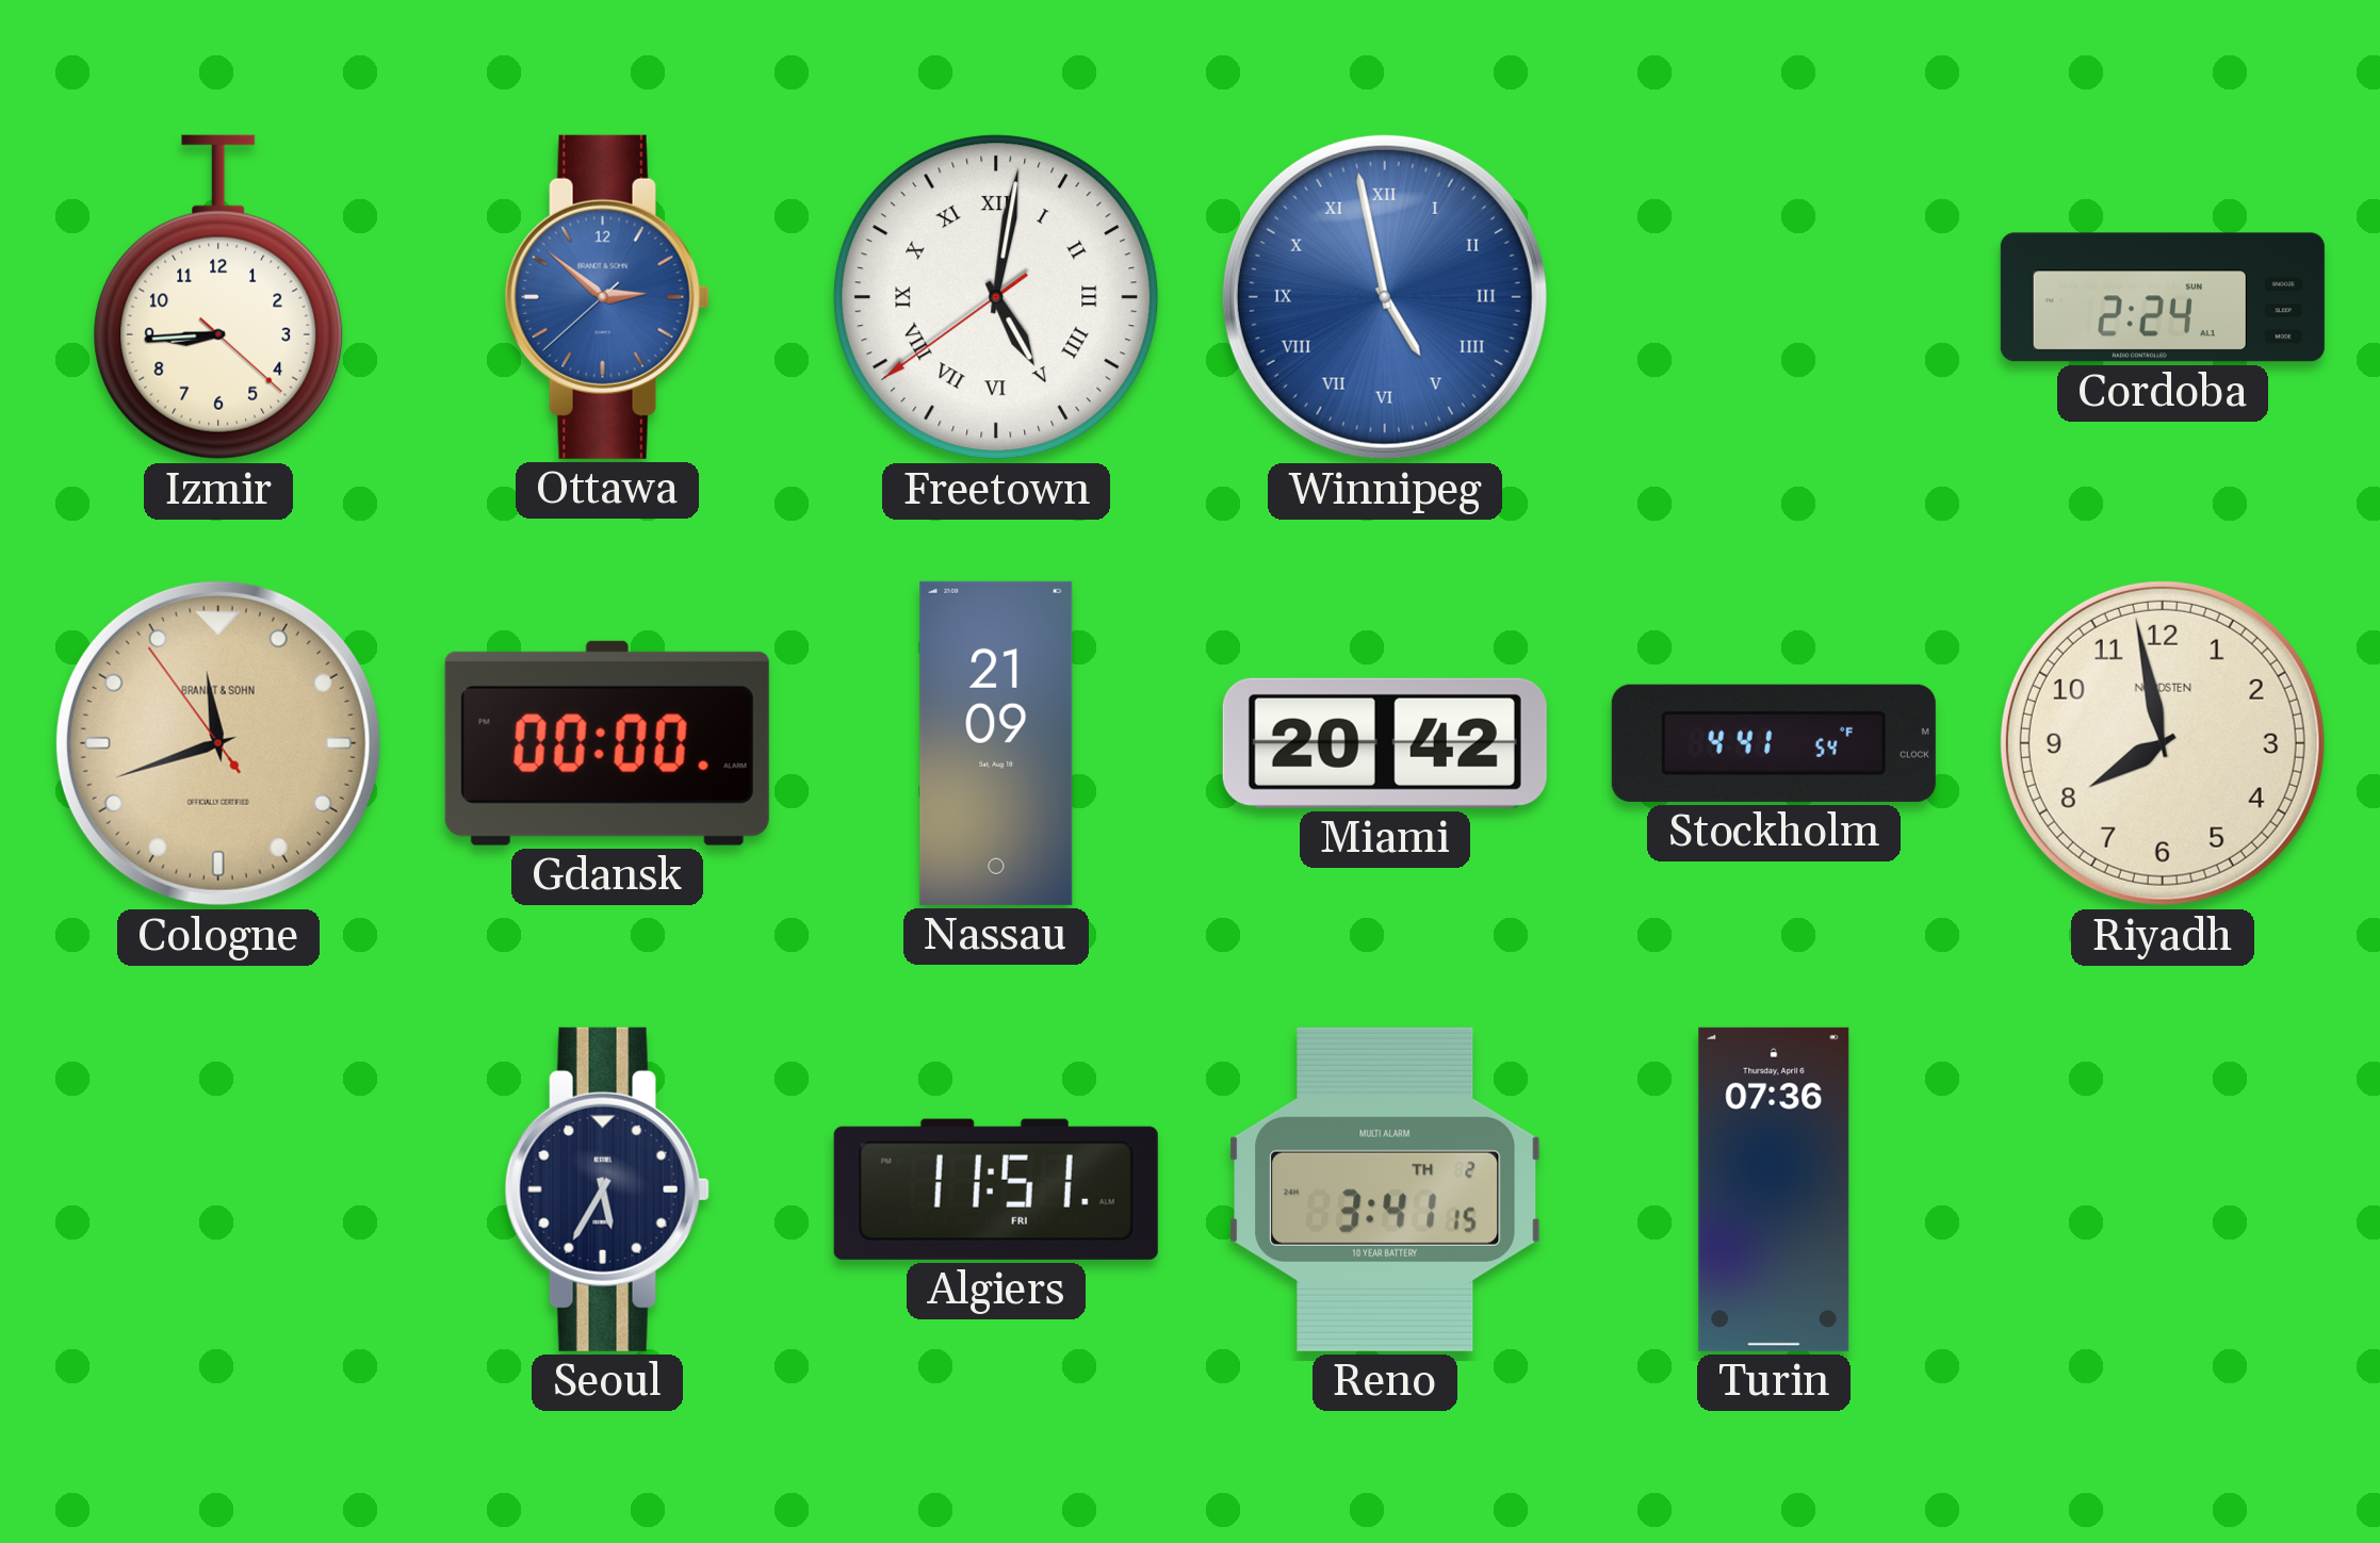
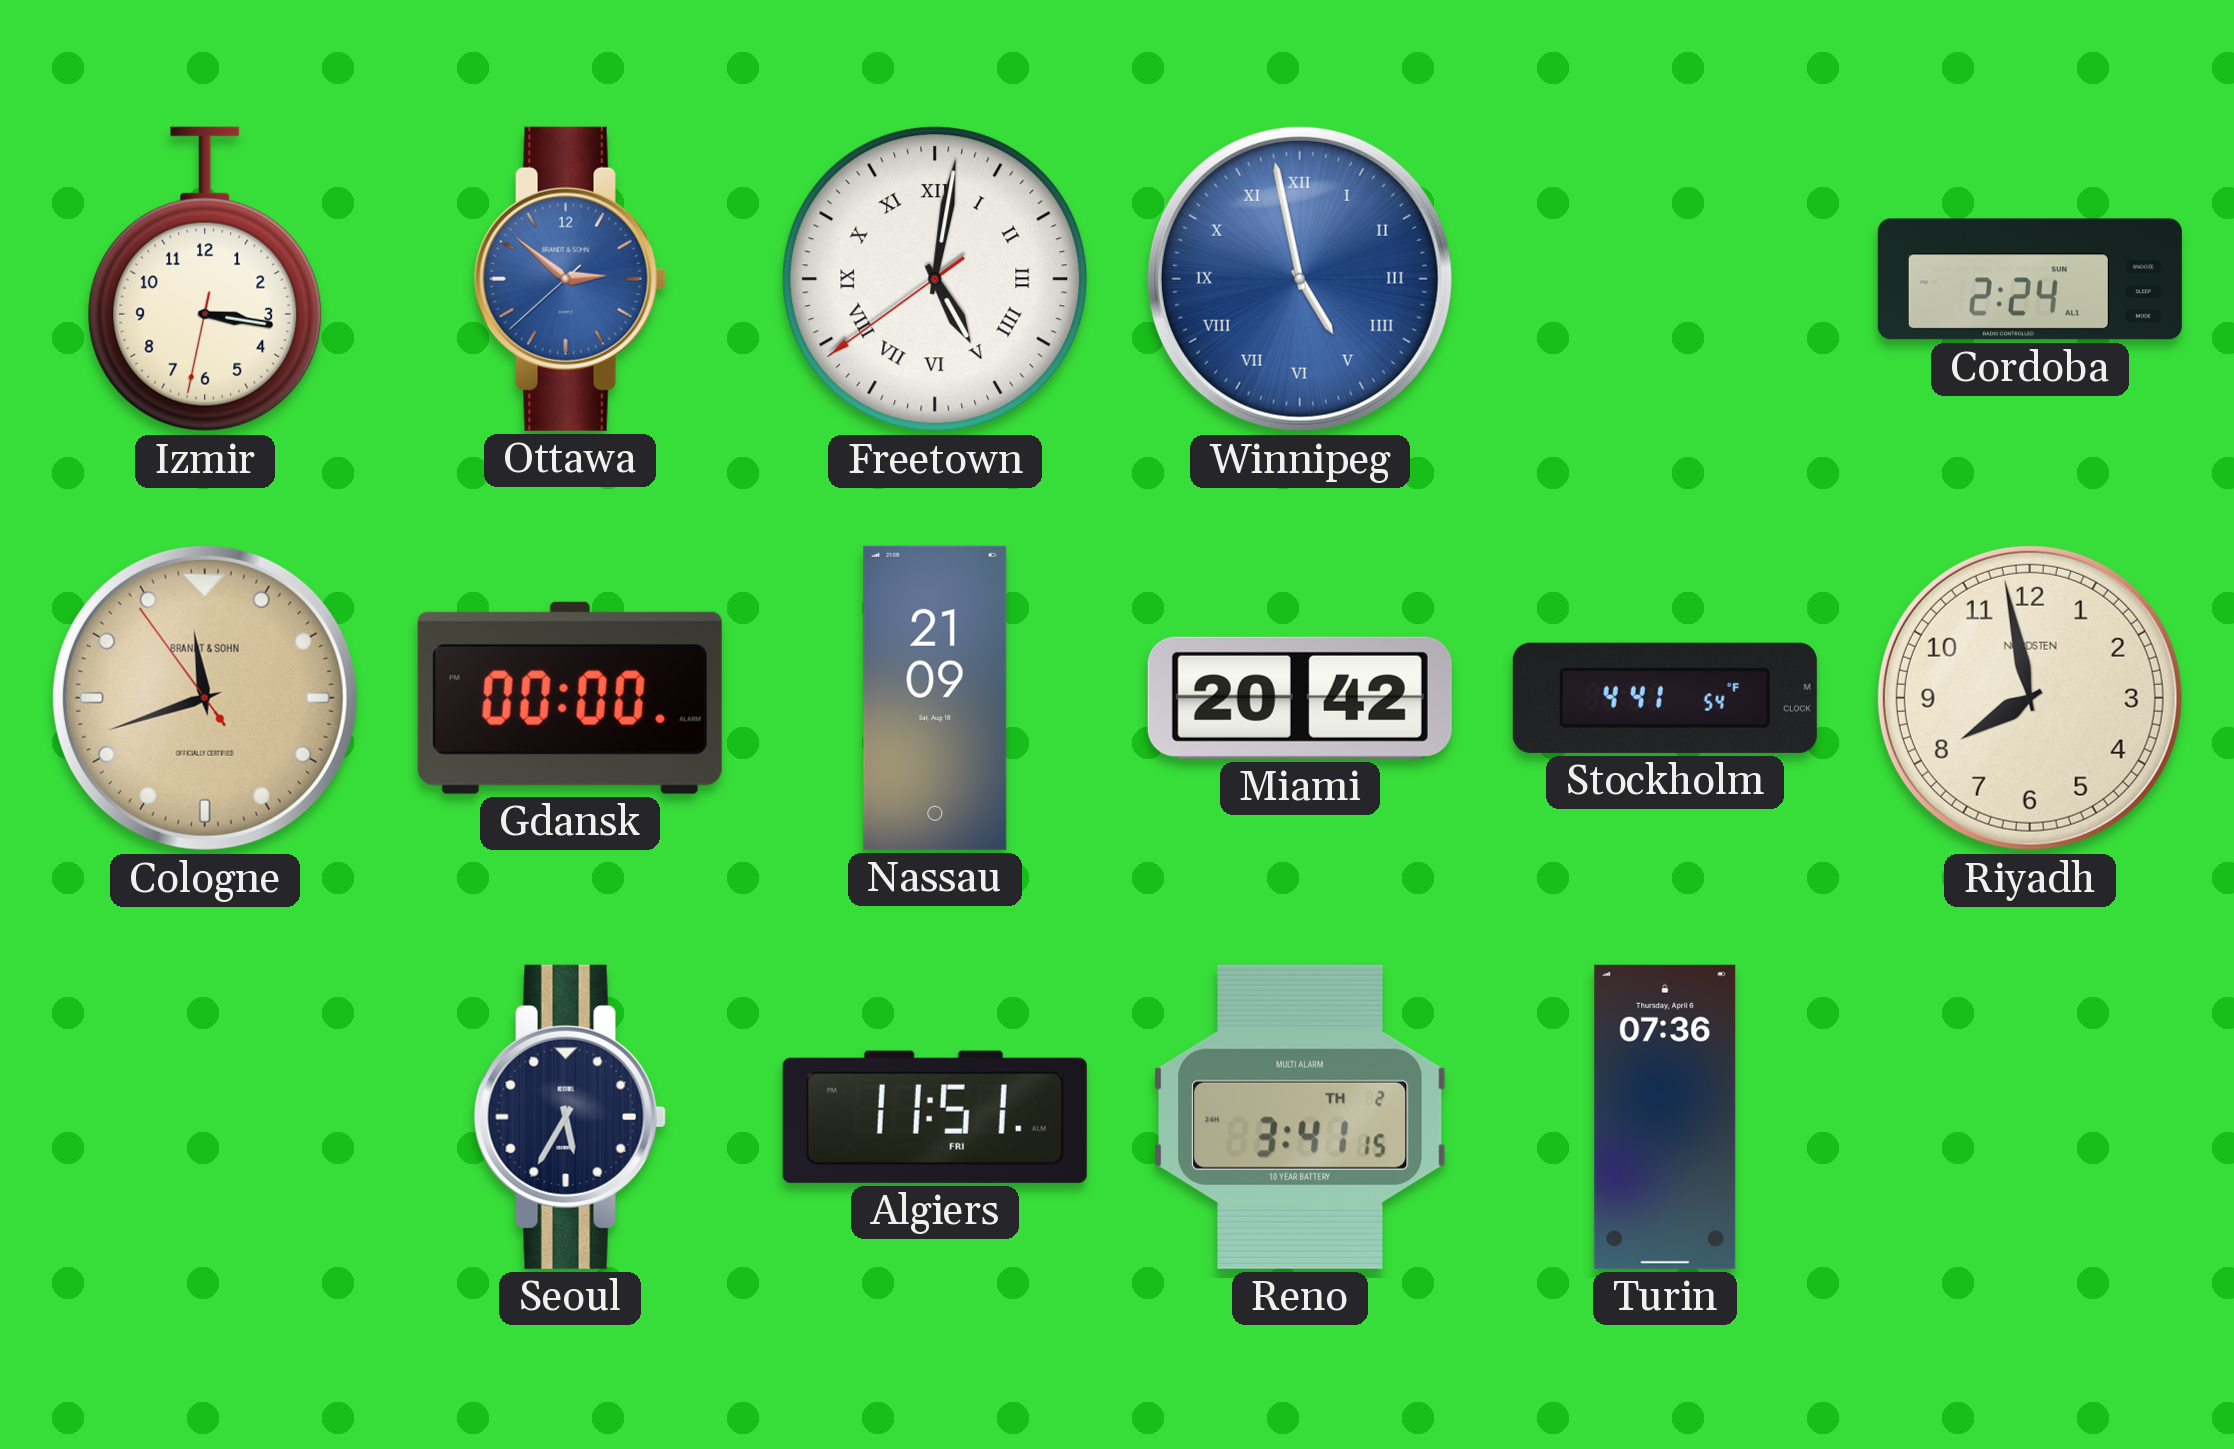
Izmir: 8:44 -> 3:16 (205, 279)
